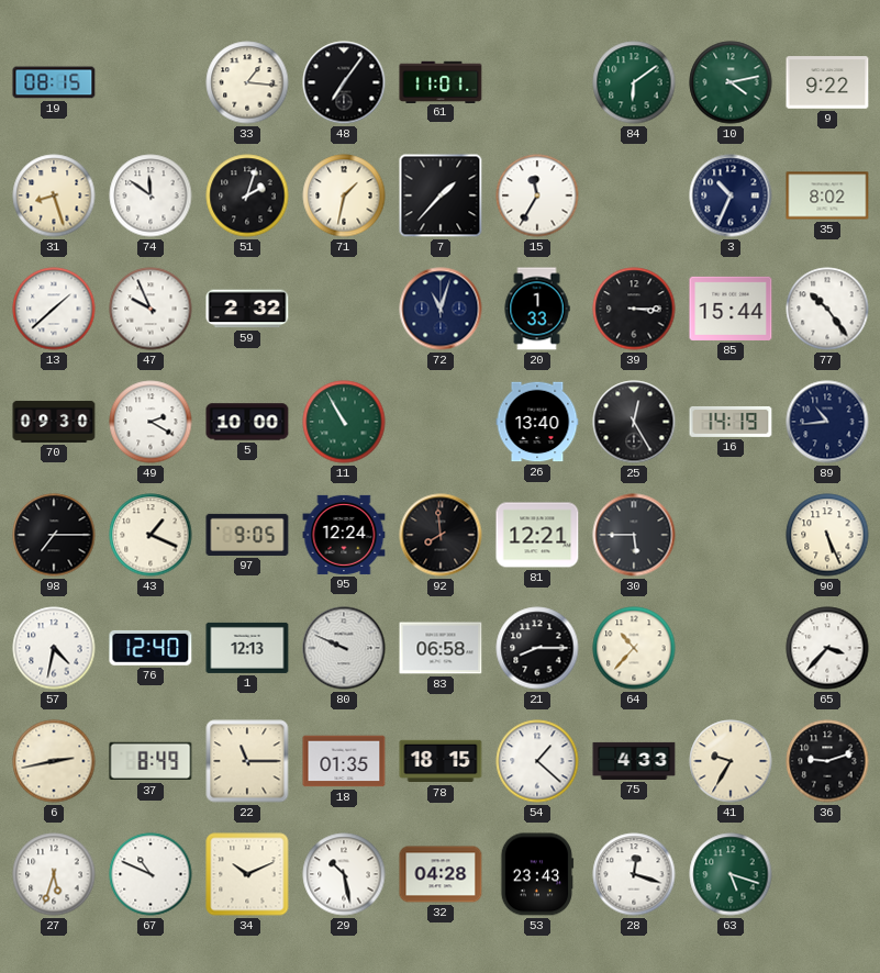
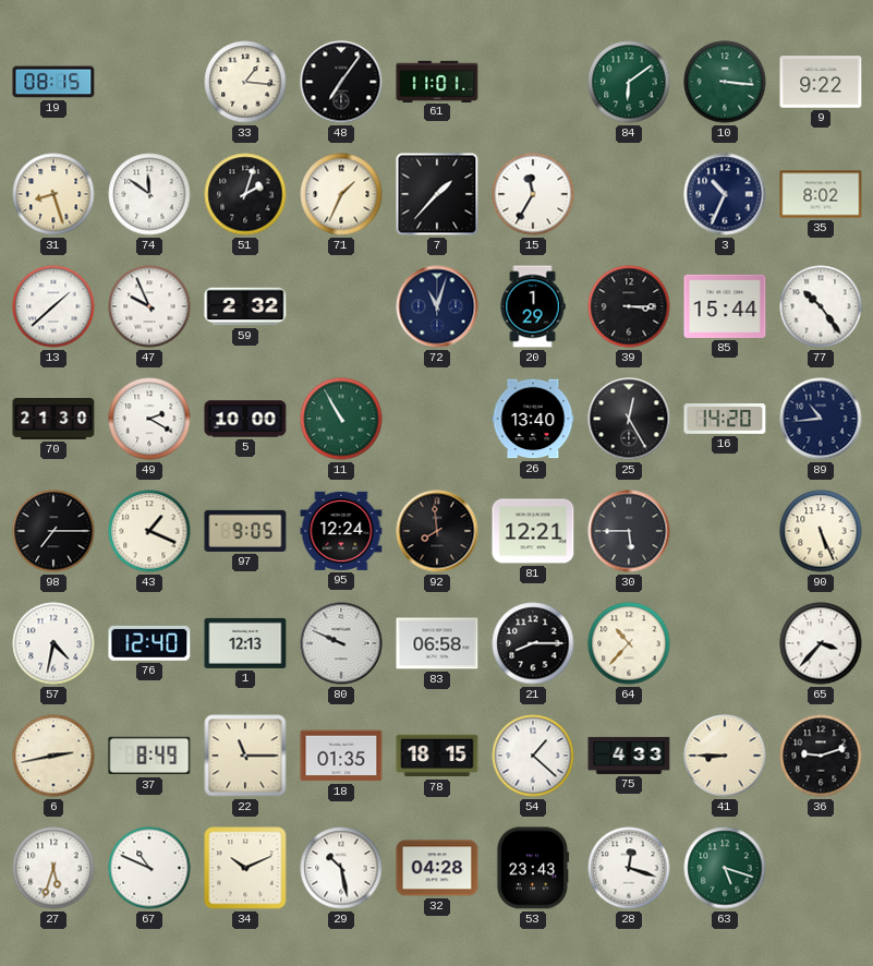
10: 4:13 -> 3:16 (725, 82)
71: 1:32 -> 1:34 (341, 194)
20: 1:33 -> 1:29 (533, 306)
70: 09:30 -> 21:30 (53, 419)
16: 14:19 -> 14:20 (725, 419)
41: 9:35 -> 8:45 (725, 756)
